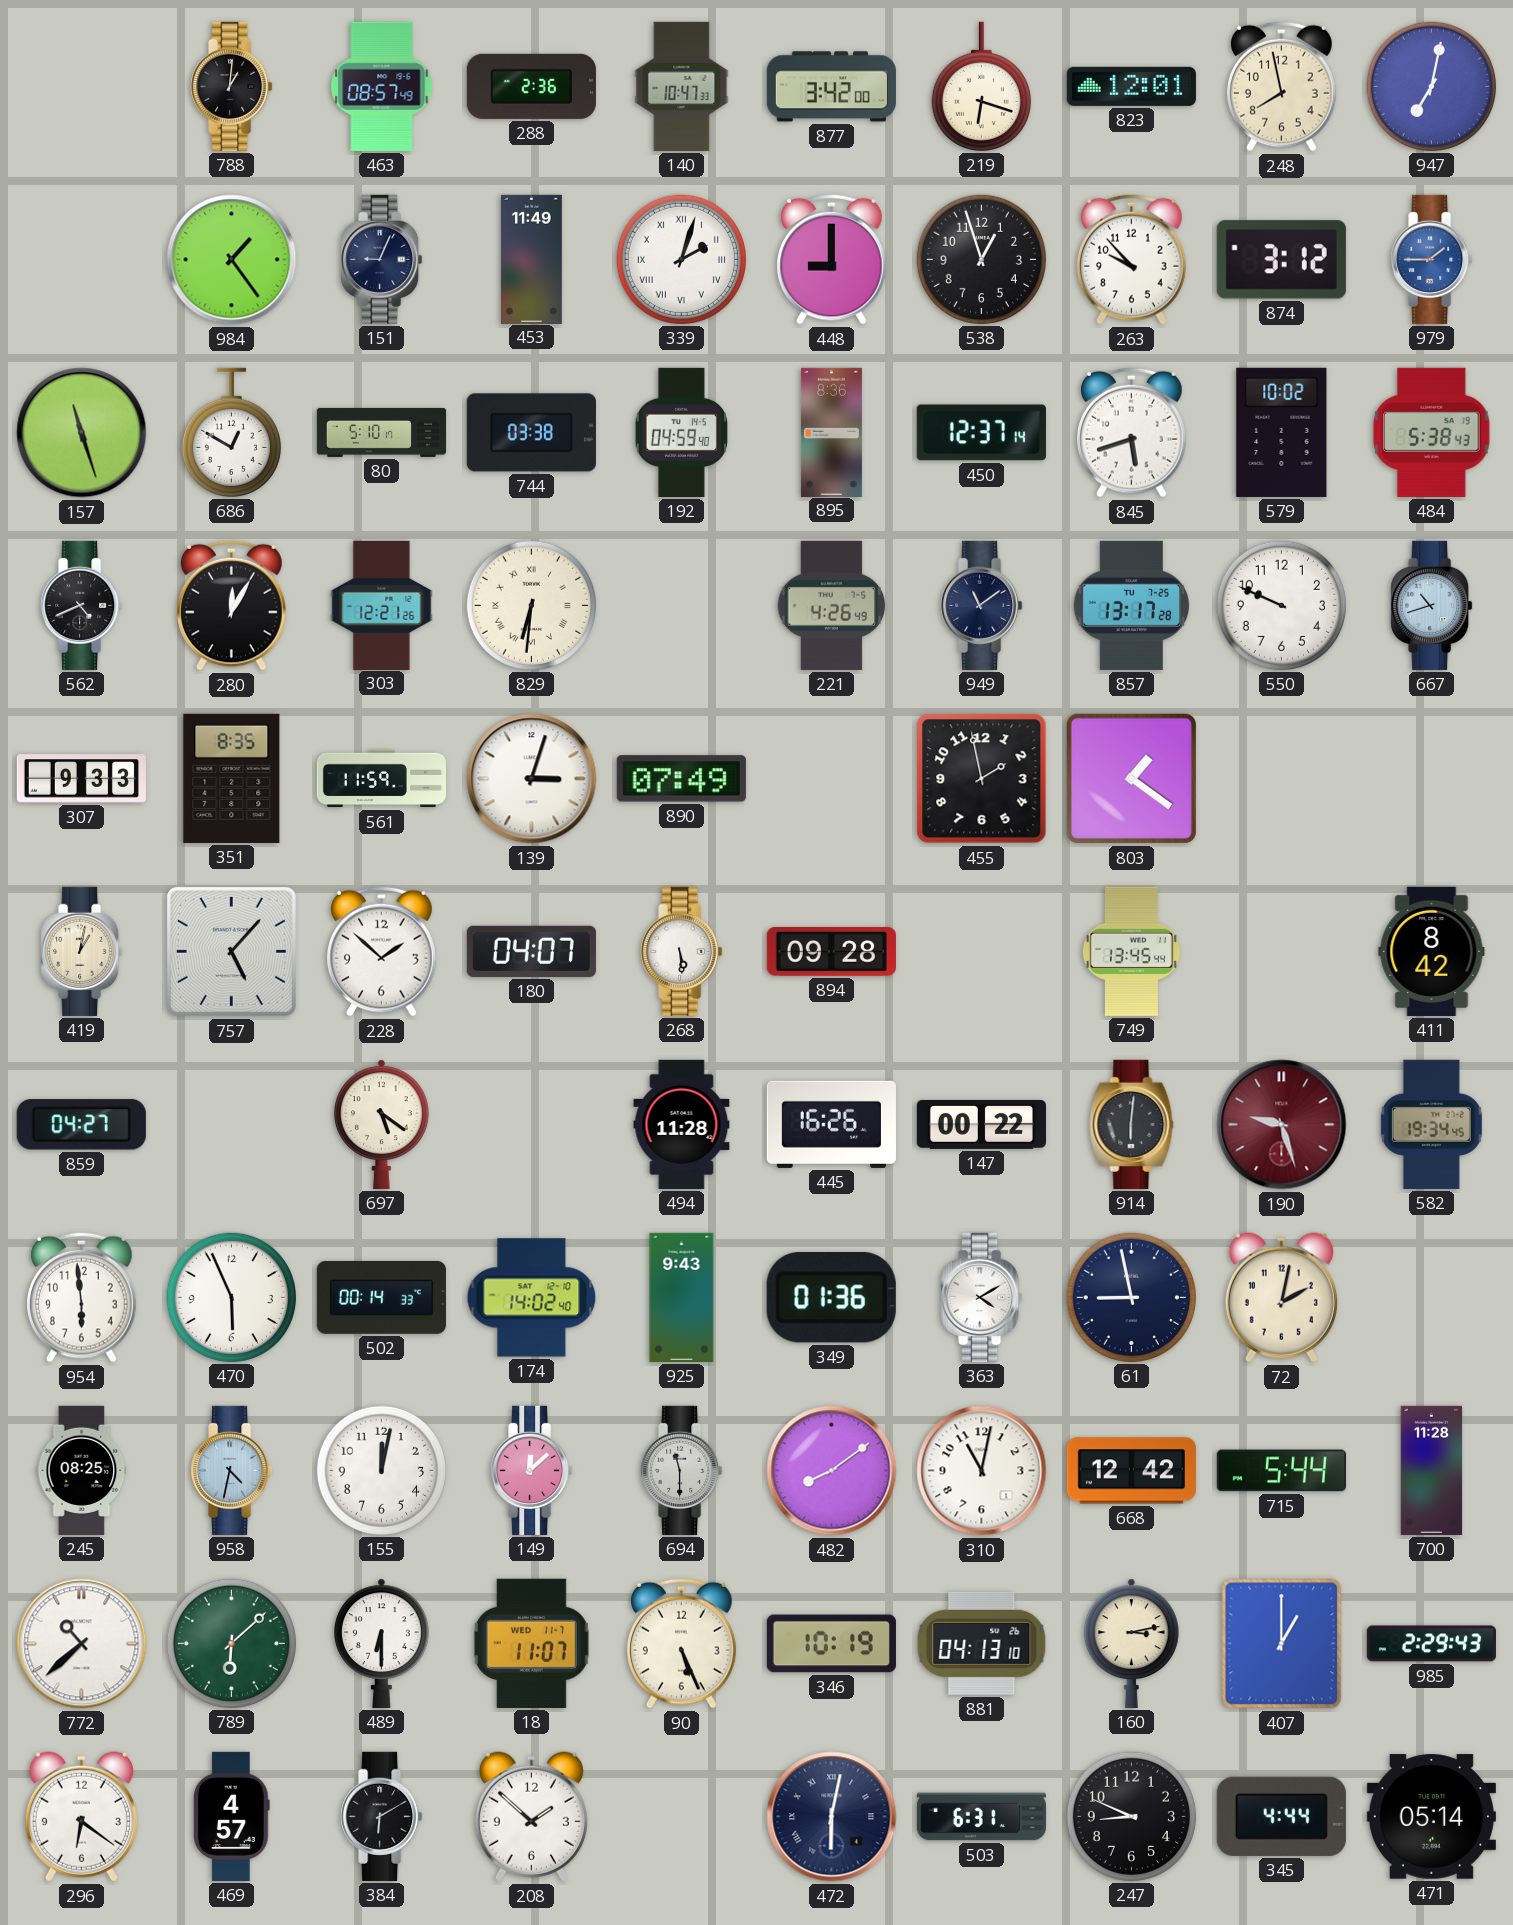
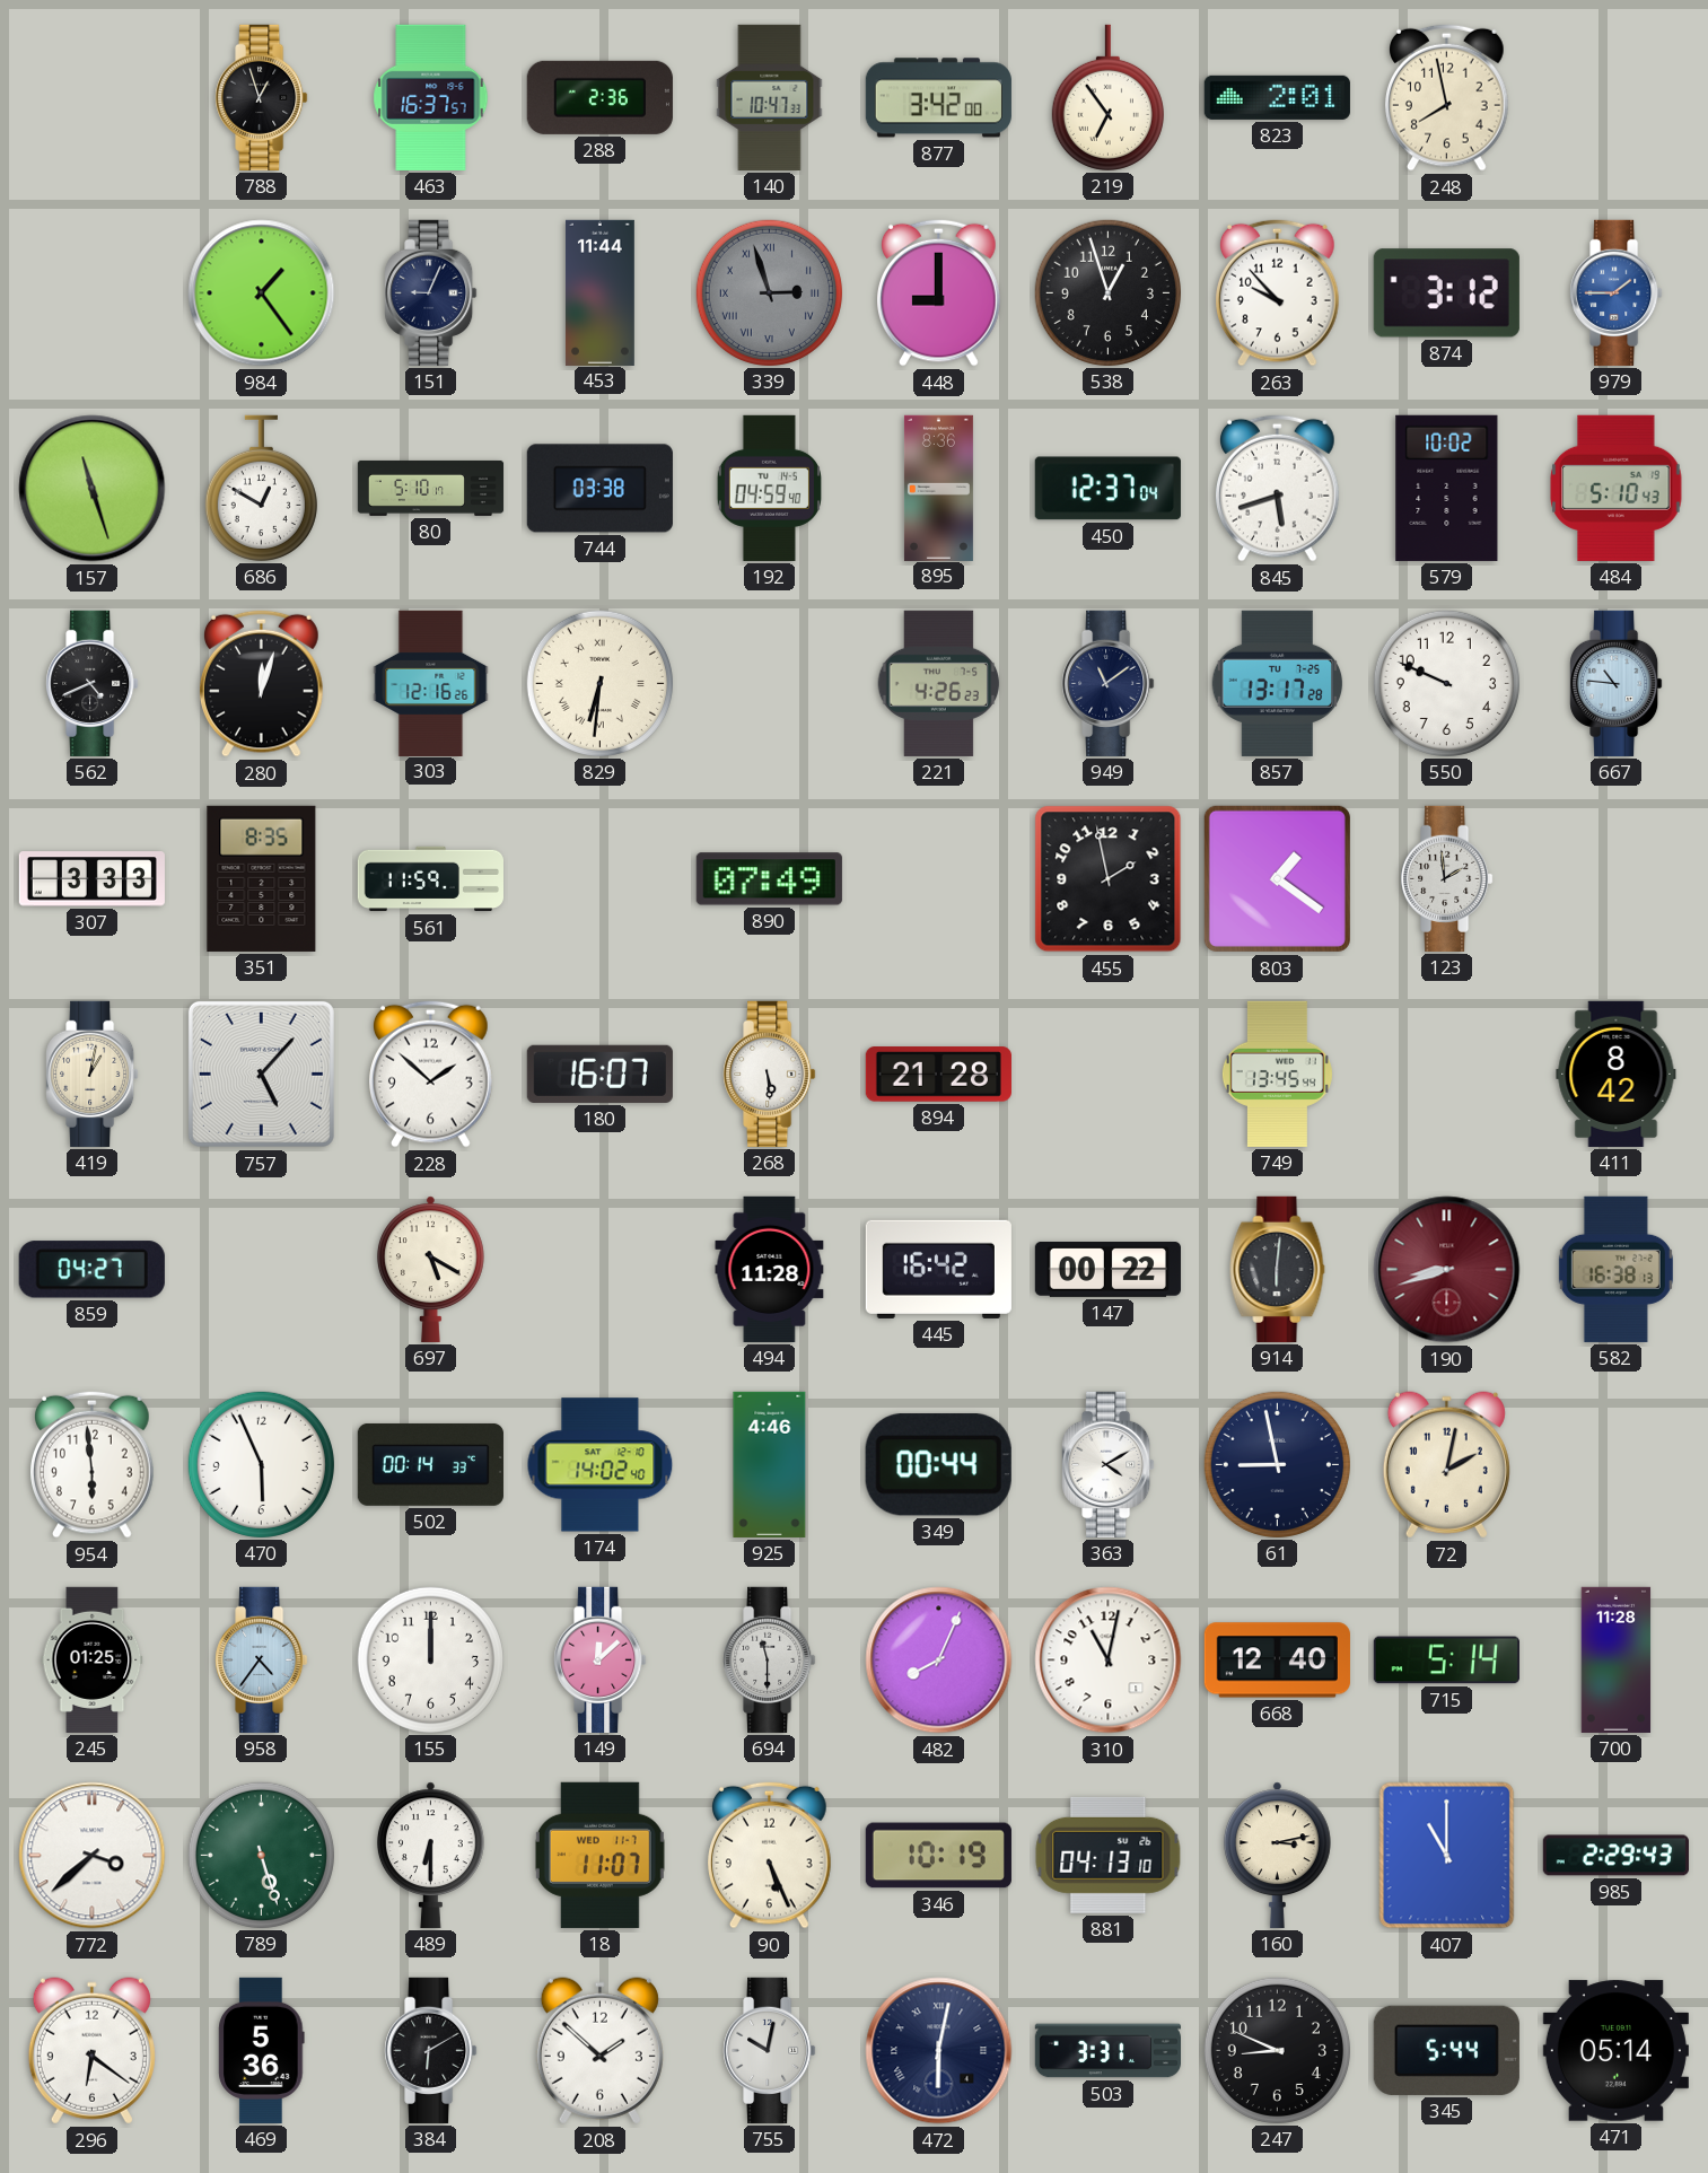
788: 1:01 -> 12:57 (262, 97)
463: 08:57 -> 16:37 (431, 97)
219: 6:18 -> 6:54 (1107, 97)
823: 12:01 -> 2:01 (1277, 97)
947: 7:02 -> none (1431, 86)
453: 11:49 -> 11:44 (601, 292)
339: 2:03 -> 2:57 (769, 292)
339 dial: white -> grey (769, 292)
450: 12:37:14 -> 12:37:04 (1107, 489)
484: 5:38 -> 5:10 (1617, 488)
280: 12:05 -> 12:03 (262, 683)
303: 12:21 -> 12:16 (431, 683)
221: 4:26:49 -> 4:26:23 (939, 683)
667: 10:42 -> 10:46 (1617, 683)
307: 9:33 -> 3:33 (91, 879)
139: 3:03 -> none (532, 779)
123: none -> 1:59 (1447, 878)
180: 04:07 -> 16:07 (599, 1074)
894: 09:28 -> 21:28 (938, 1075)
697: 5:21 -> 5:20 (430, 1269)
445: 16:26 -> 16:42 (938, 1269)
190: 9:27 -> 8:42 (1447, 1270)
582: 19:34 -> 16:38 (1615, 1269)
925: 9:43 -> 4:46 (770, 1464)
349: 01:36 -> 00:44 (938, 1465)
245: 08:25 -> 01:25 (93, 1659)
958: 4:32 -> 4:36 (262, 1659)
155: 12:02 -> 12:00 (430, 1659)
482: 8:09 -> 8:04 (939, 1661)
668: 12:42 -> 12:40 (1277, 1661)
715: 5:44 -> 5:14 (1446, 1661)
772: 10:38 -> 3:38 (93, 1856)
789: 6:08 -> 5:27 (261, 1855)
407: 1:00 -> 11:00 (1447, 1856)
469: 4:57 -> 5:36 (262, 2050)
755: none -> 10:02 (770, 2050)
503: 6:31 -> 3:31 (1107, 2051)
345: 4:44 -> 5:44 (1446, 2050)
